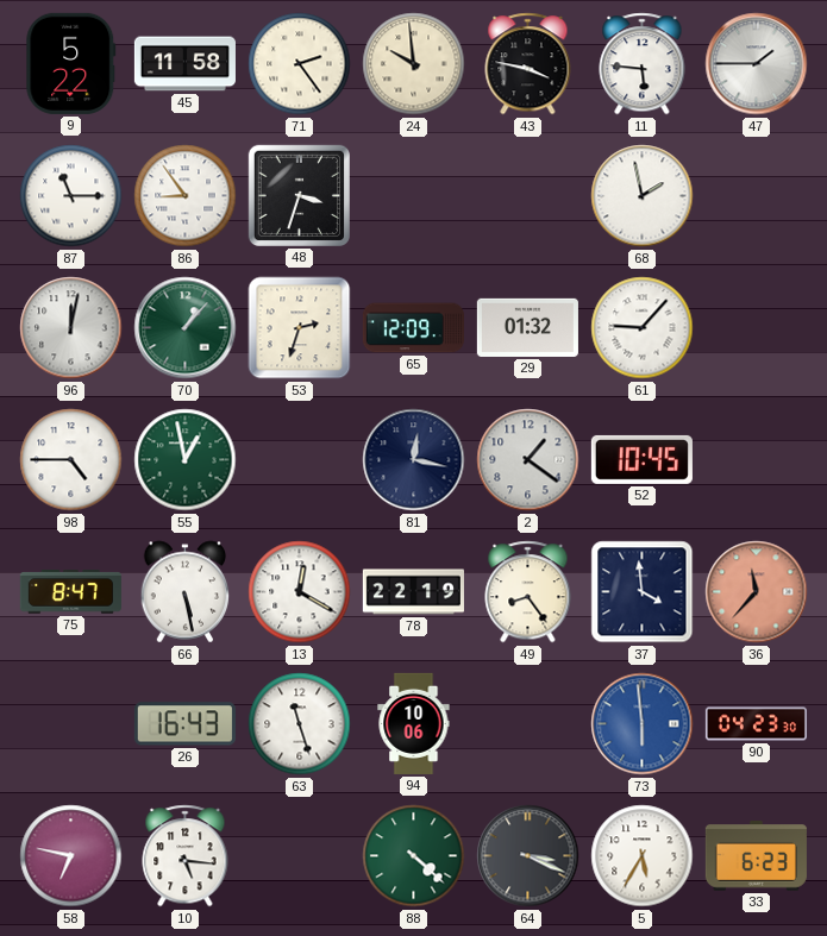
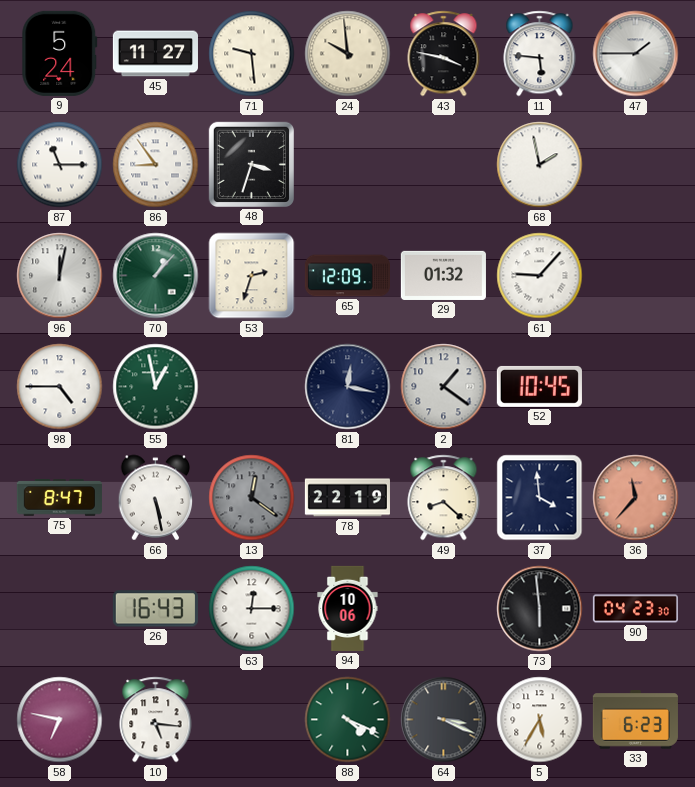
9: 5:22 -> 5:24 (60, 53)
45: 11:58 -> 11:27 (155, 54)
71: 2:24 -> 9:29 (252, 54)
13: 12:20 -> 12:21 (252, 498)
13 dial: white -> grey (252, 498)
49: 8:24 -> 8:22 (444, 498)
63: 11:27 -> 12:15 (252, 609)
73 dial: blue -> black (540, 609)
88: 4:22 -> 4:19 (348, 720)
